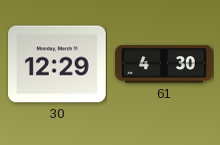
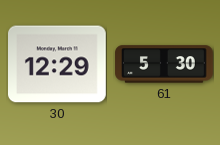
61: 4:30 -> 5:30 (164, 64)
